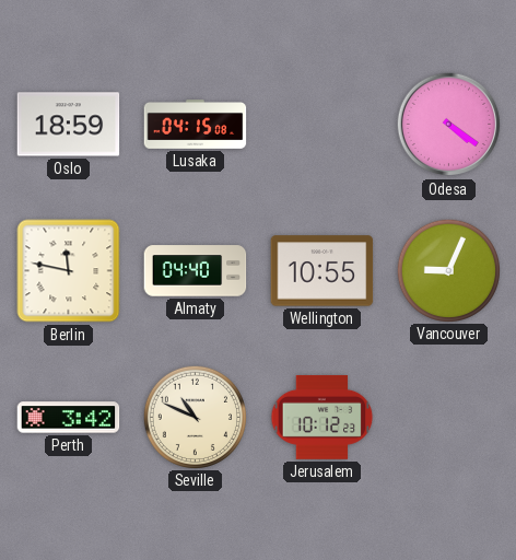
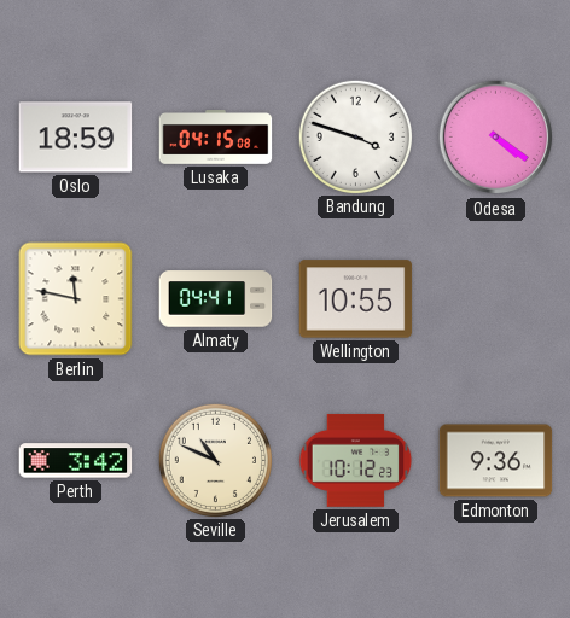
Bandung: none -> 3:48 (355, 136)
Almaty: 04:40 -> 04:41 (216, 299)
Vancouver: 9:04 -> none (448, 270)
Edmonton: none -> 9:36 (496, 461)
